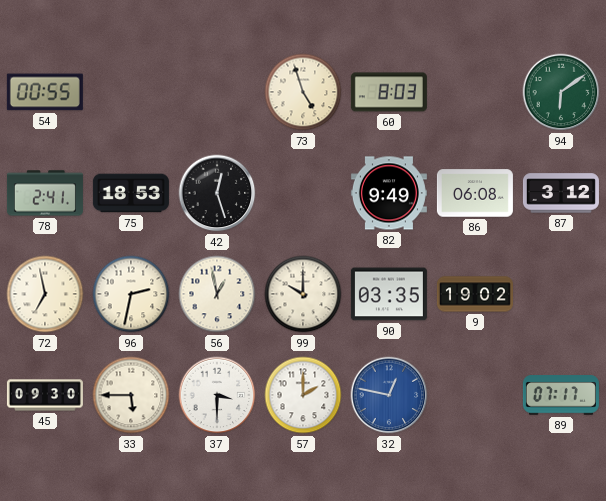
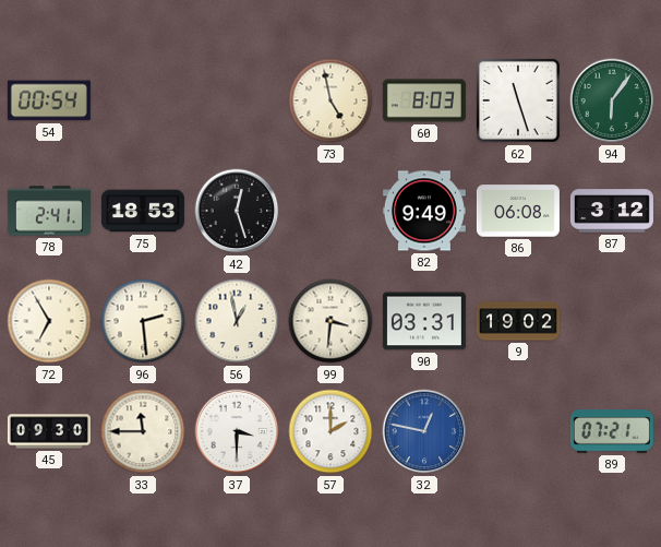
54: 00:55 -> 00:54 (49, 100)
73: 4:57 -> 4:58 (330, 100)
62: none -> 11:27 (518, 100)
94: 6:09 -> 6:06 (612, 100)
72: 6:58 -> 6:55 (49, 321)
96: 2:32 -> 2:29 (143, 321)
99: 10:00 -> 3:31 (330, 321)
90: 03:35 -> 03:31 (424, 321)
33: 5:45 -> 11:45 (143, 431)
89: 07:17 -> 07:21 (612, 431)
